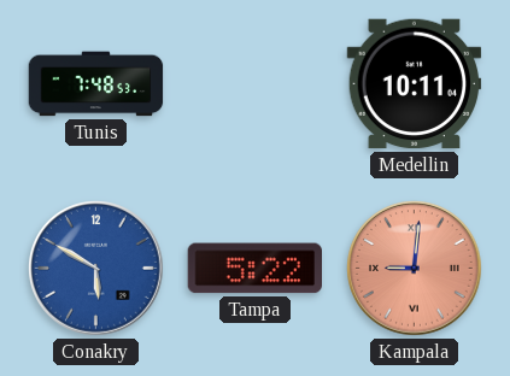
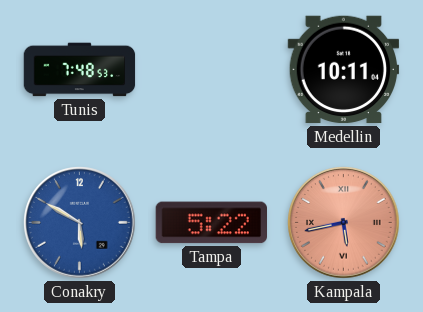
Kampala: 9:01 -> 5:43 (344, 223)
